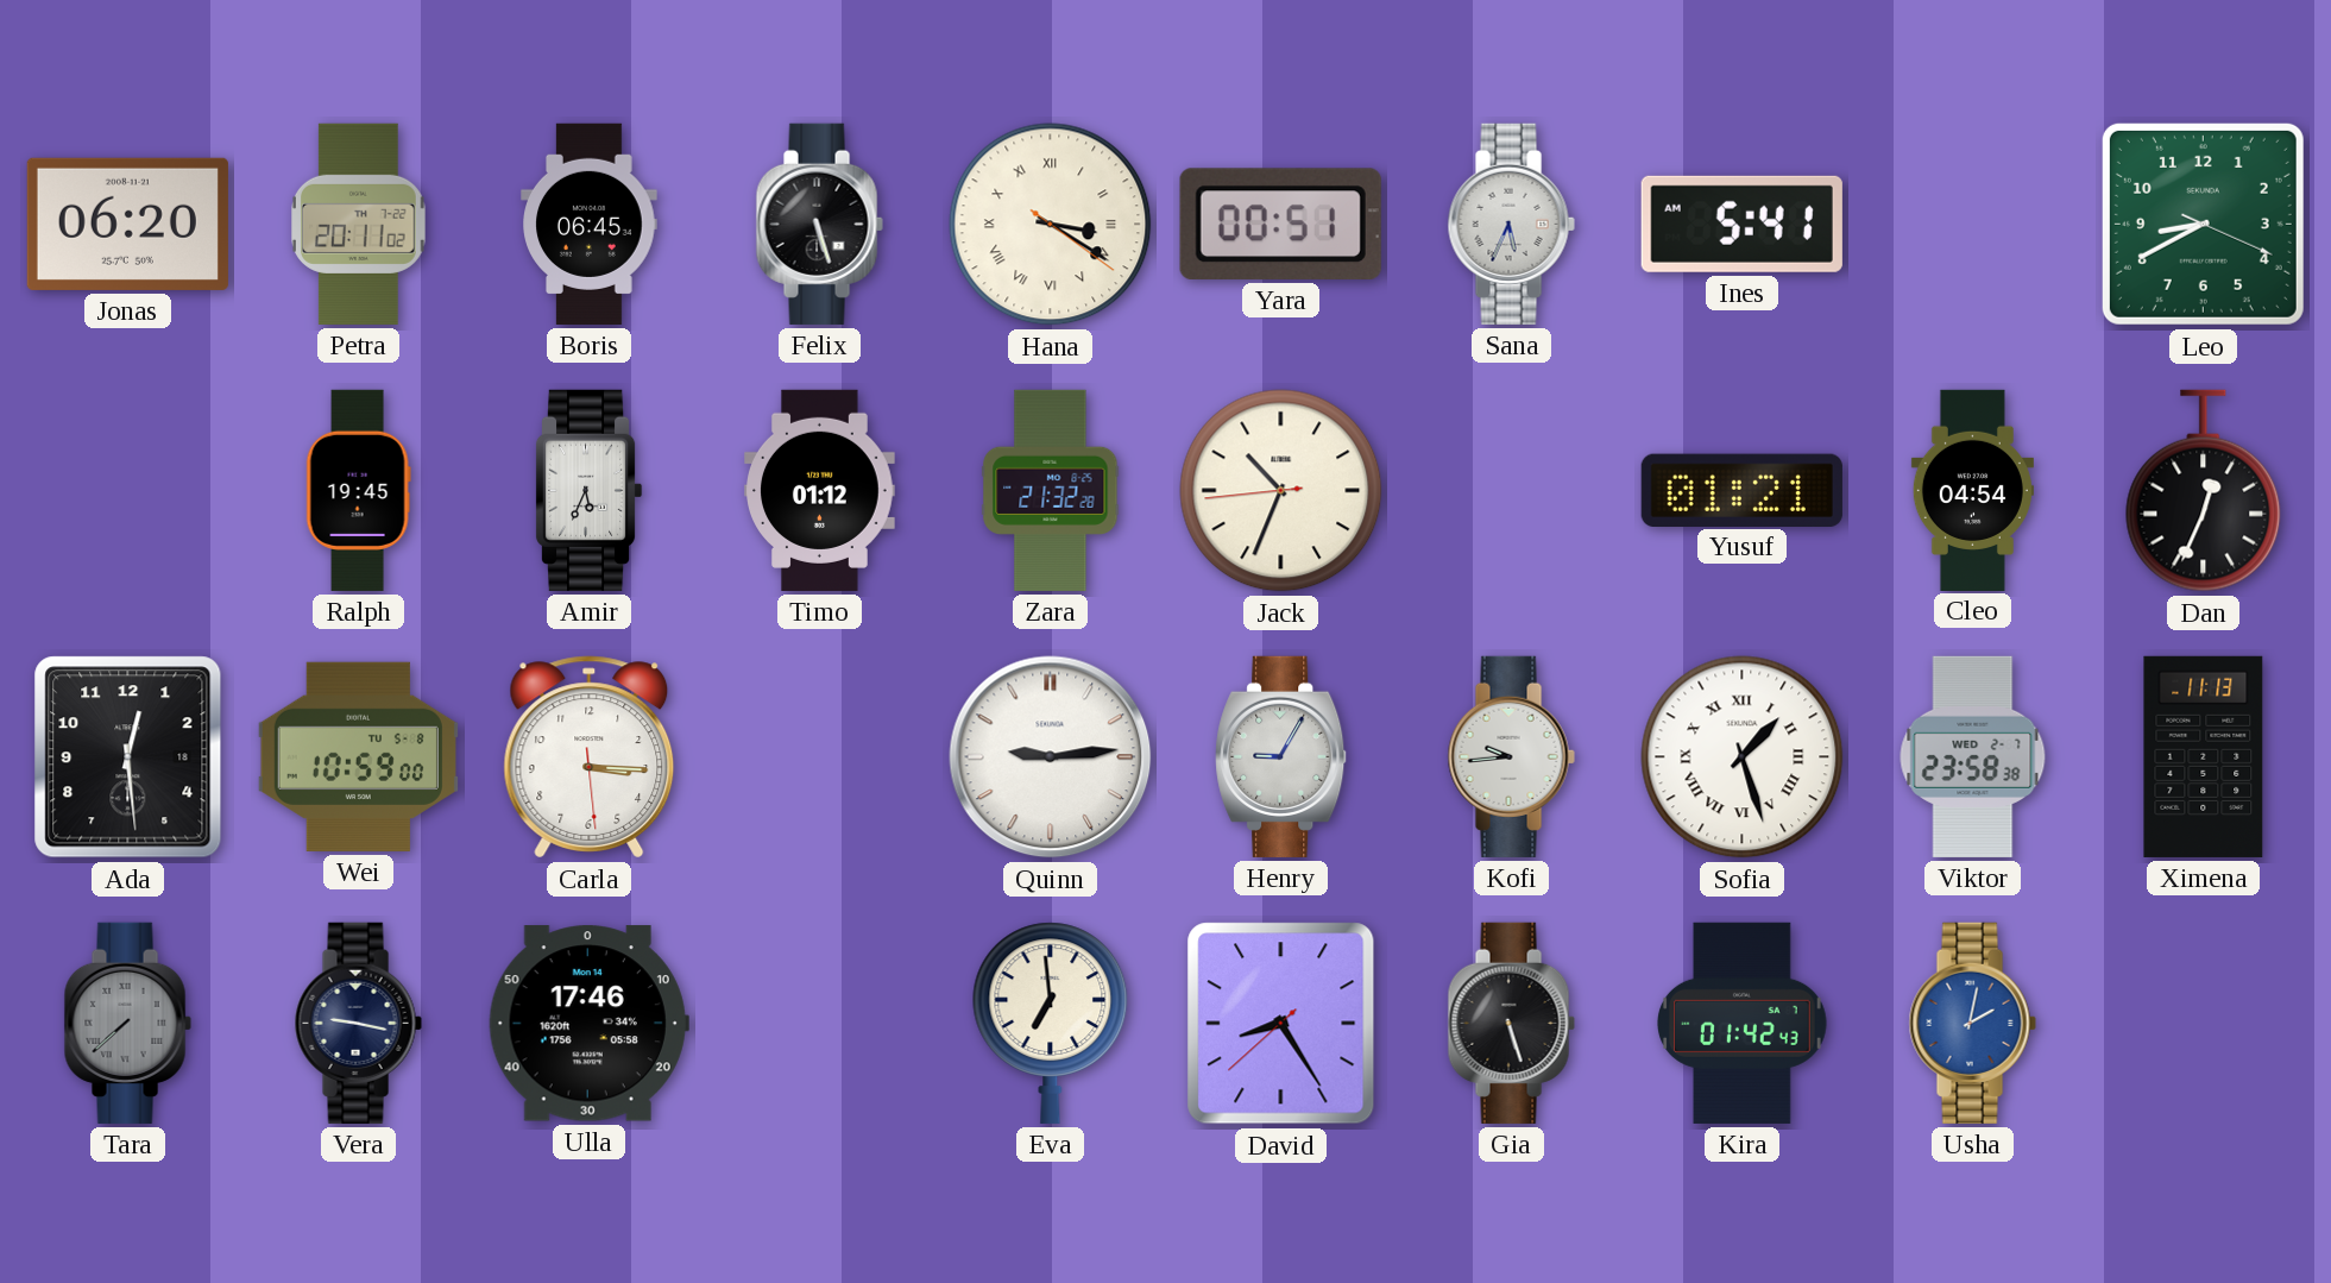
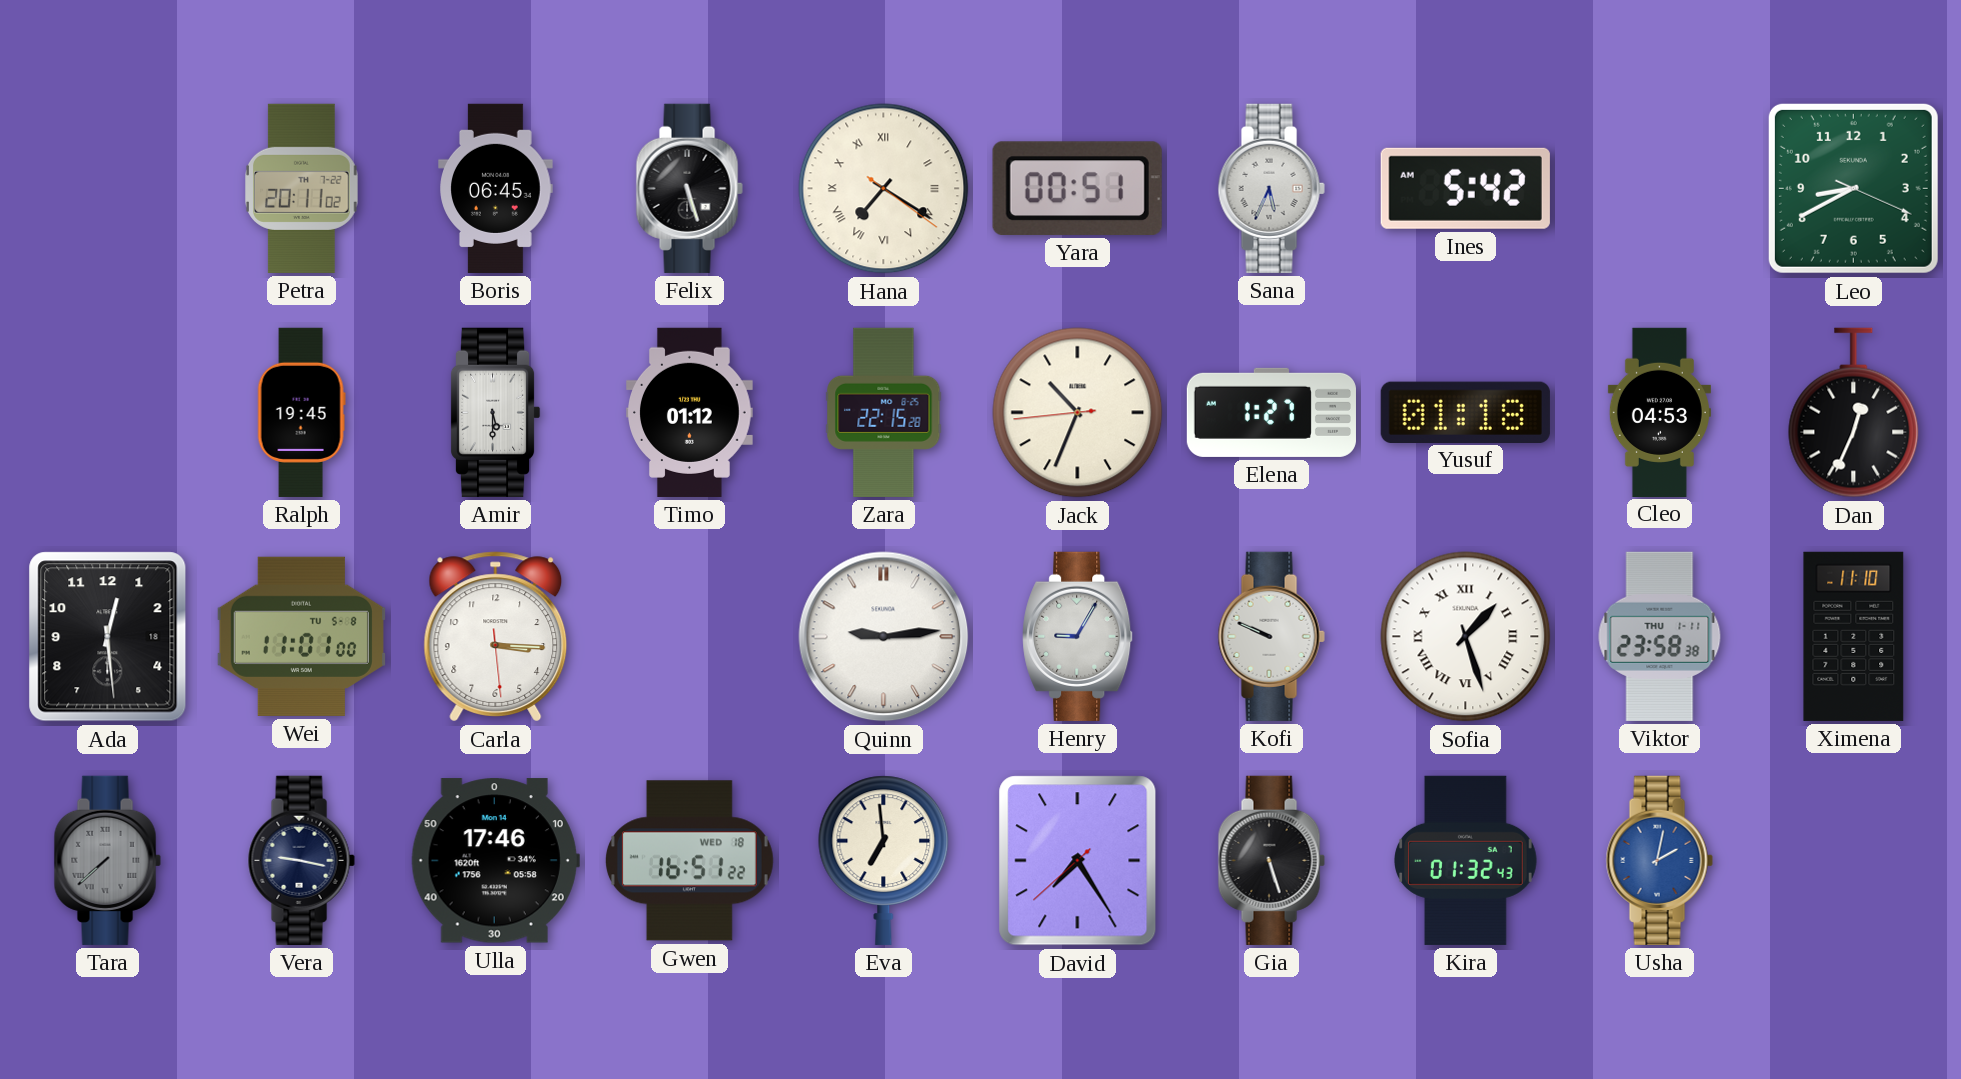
Jonas: 06:20 -> none (127, 224)
Hana: 3:20 -> 7:20 (884, 189)
Ines: 5:41 -> 5:42 (1465, 188)
Amir: 5:34 -> 5:30 (495, 412)
Zara: 21:32 -> 22:15 (884, 412)
Elena: none -> 1:27 (1271, 412)
Yusuf: 01:21 -> 01:18 (1465, 412)
Cleo: 04:54 -> 04:53 (1659, 412)
Wei: 10:59 -> 11:01 (301, 636)
Kofi: 9:44 -> 9:49 (1271, 636)
Viktor date: WED 2-7 -> THU 1-11 (1660, 636)
Ximena: 11:13 -> 11:10 (1854, 636)
Gwen: none -> 16:51 (689, 861)
David: 8:24 -> 7:24 (1078, 861)
Kira: 01:42 -> 01:32 (1466, 860)
